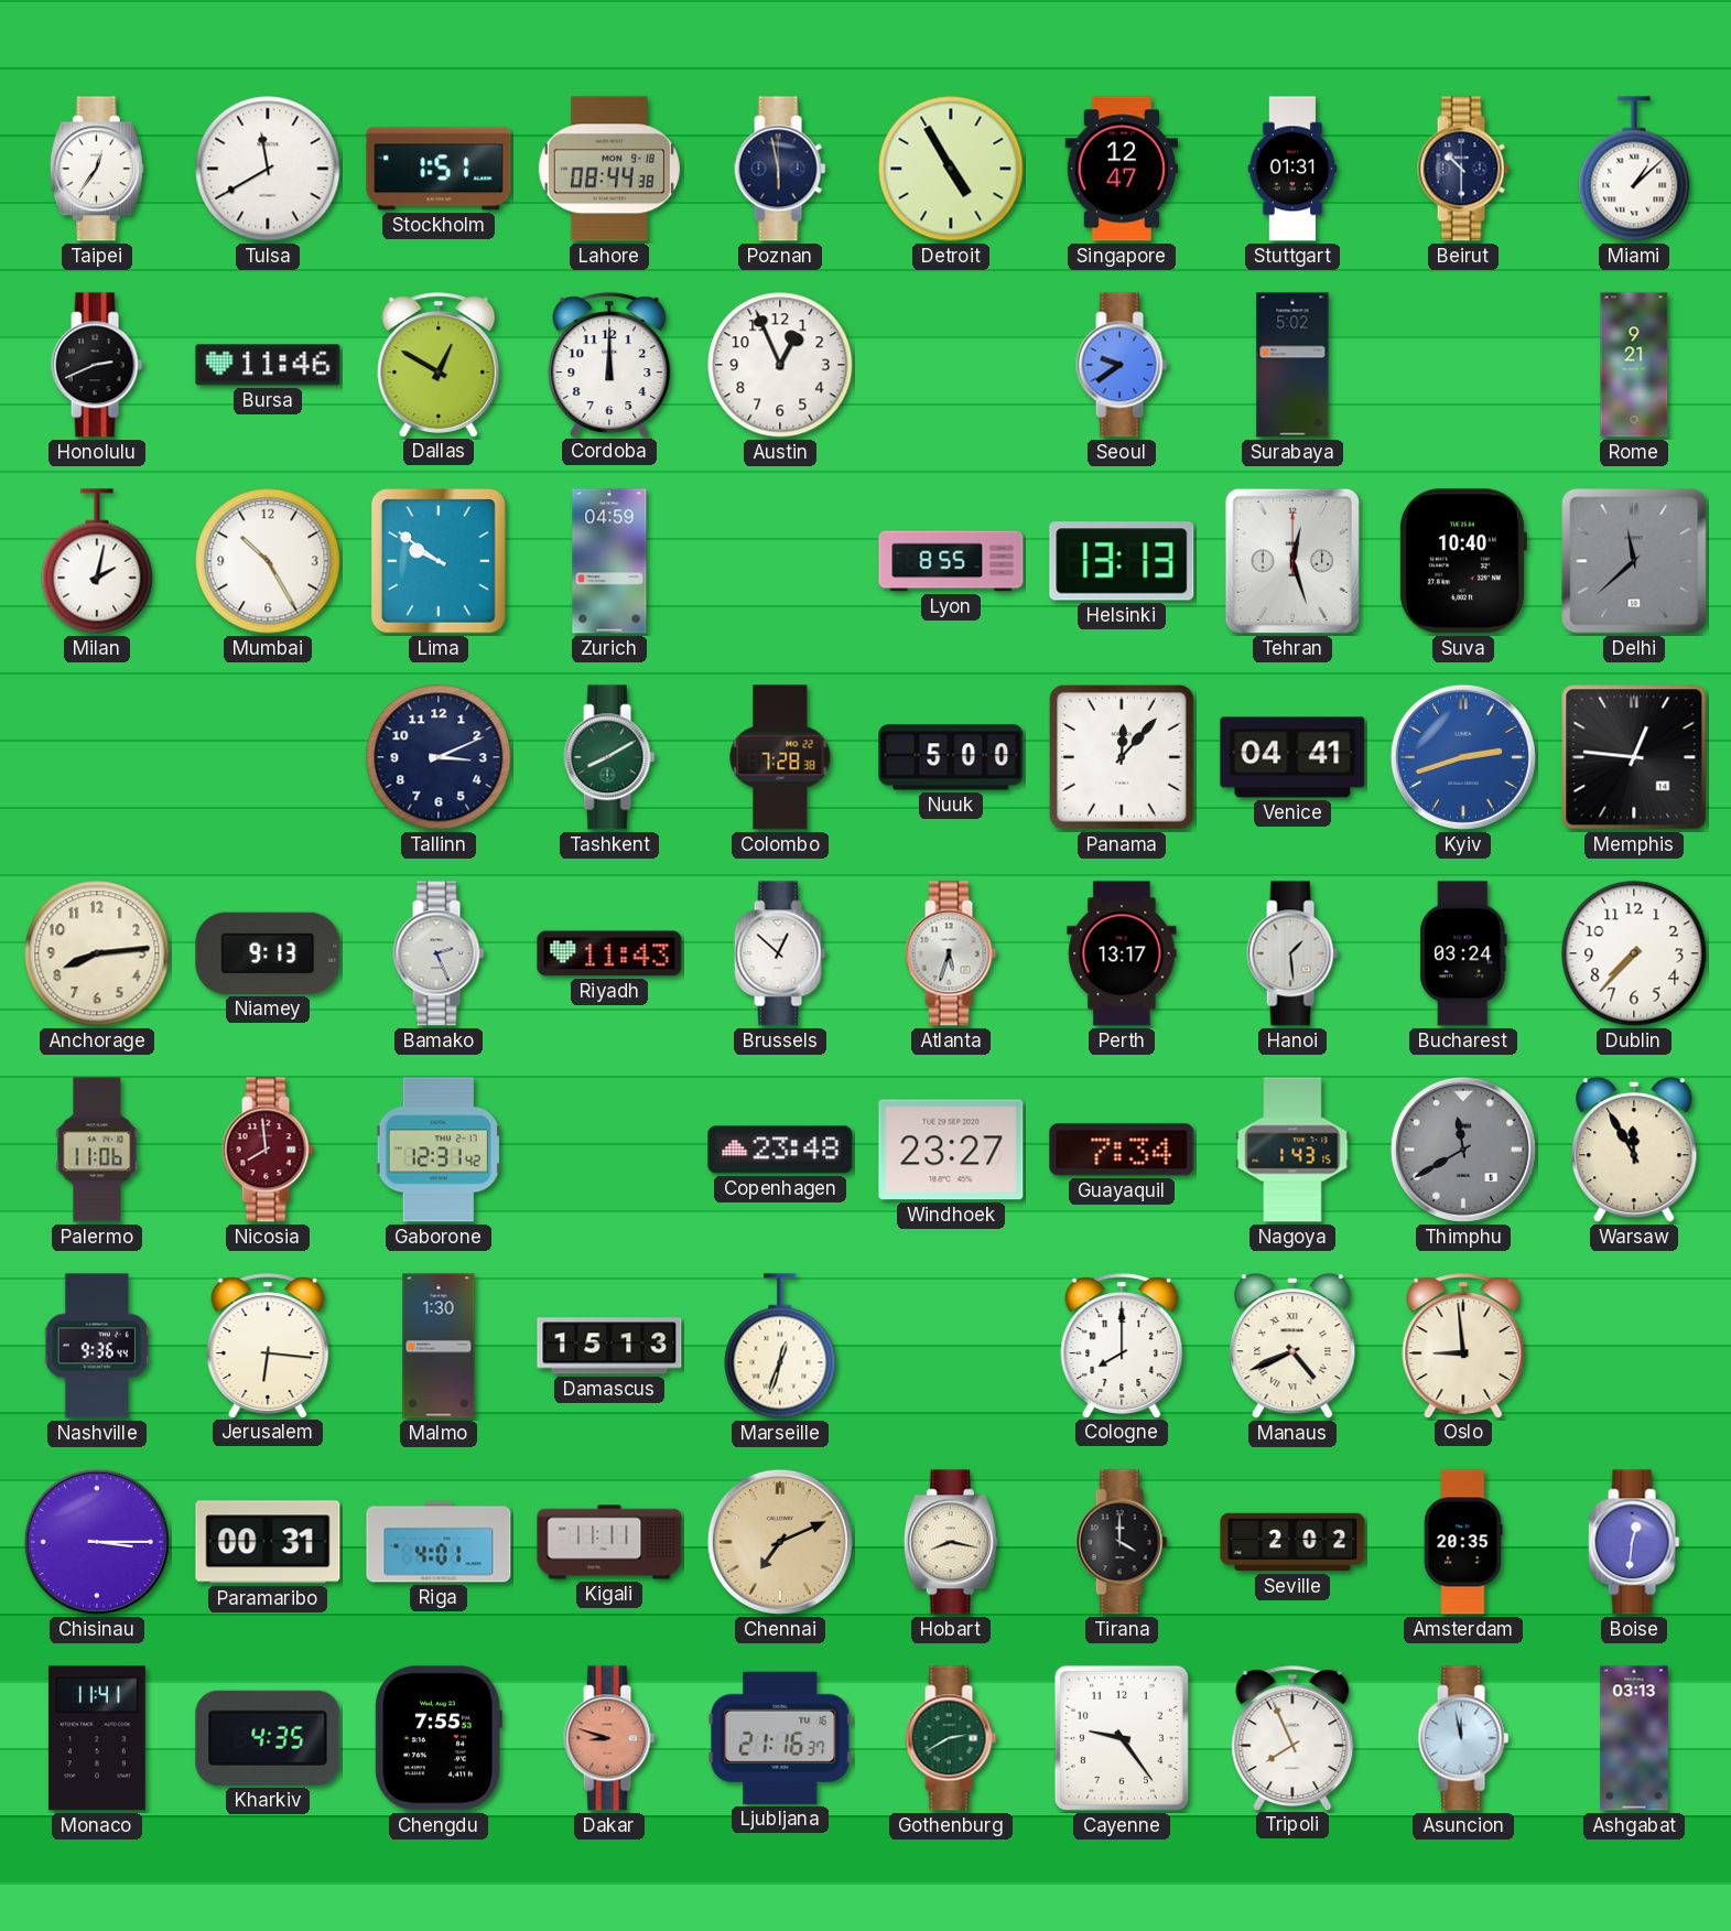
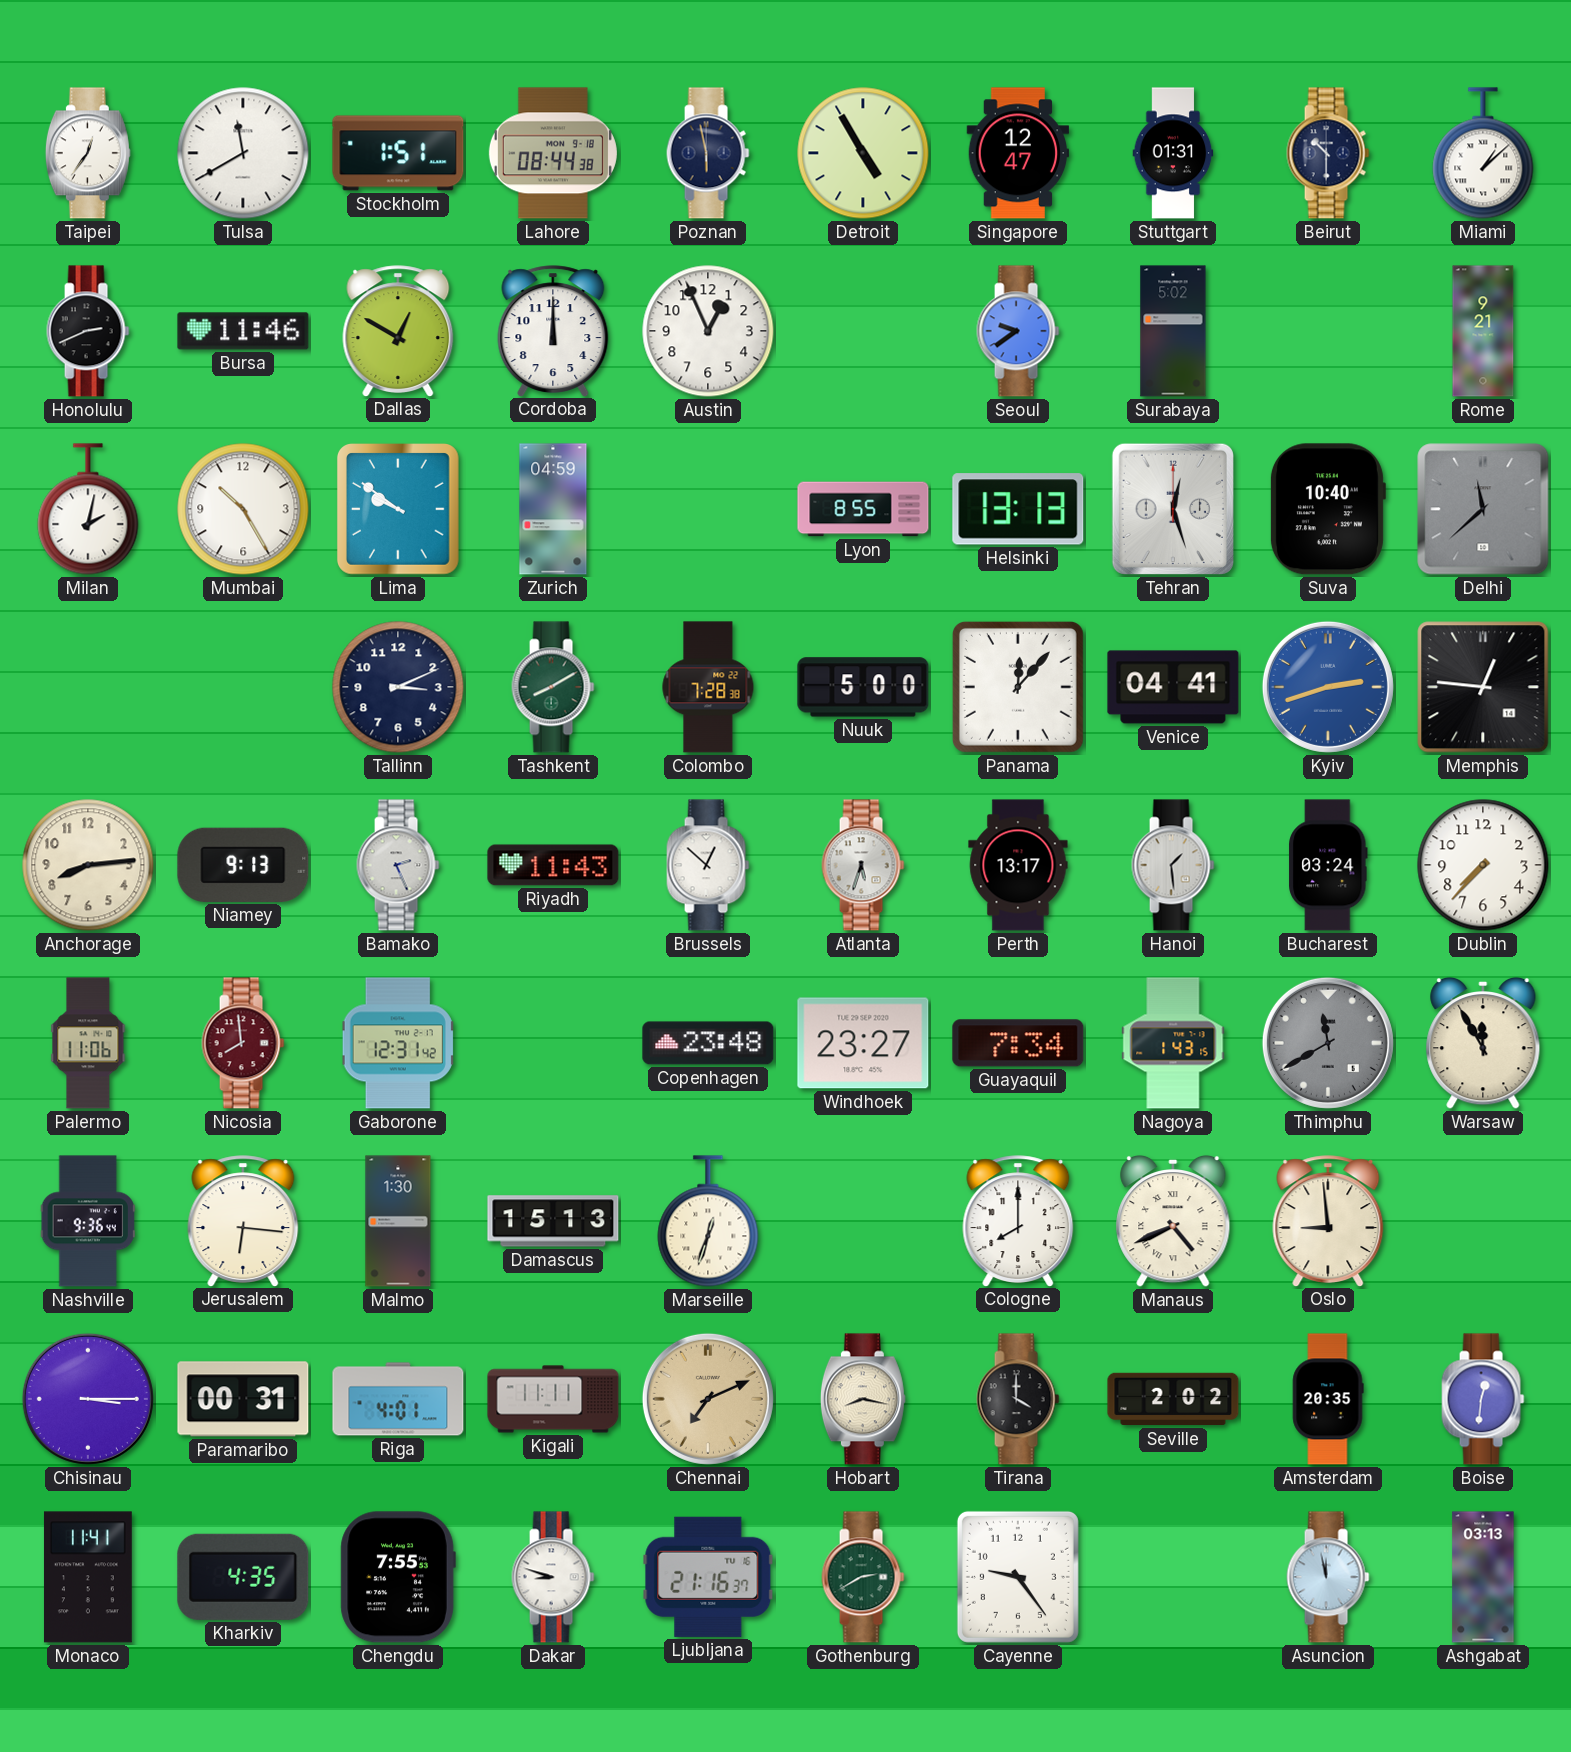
Dakar dial: salmon -> white (553, 1577)
Tripoli: 7:56 -> none (1292, 1738)
